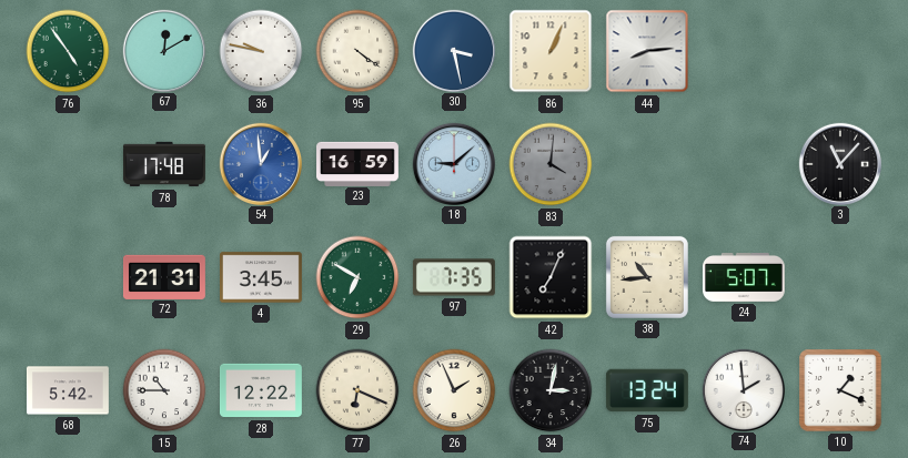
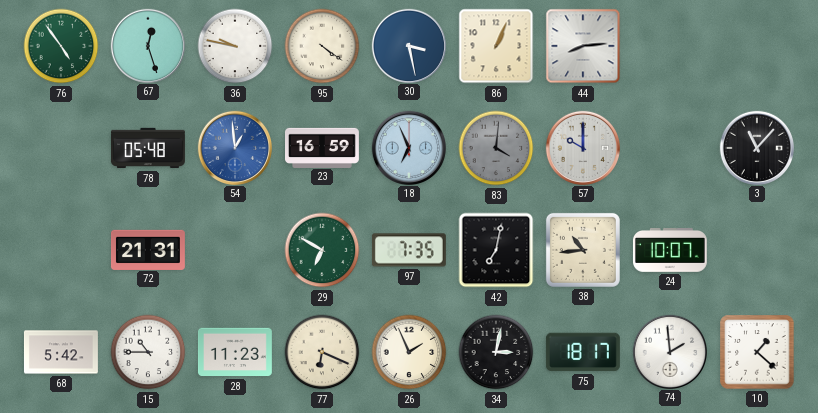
67: 12:10 -> 12:27 (147, 45)
78: 17:48 -> 05:48 (148, 148)
18: 9:08 -> 6:56 (408, 147)
57: none -> 10:00 (582, 147)
4: 3:45 -> none (261, 277)
42: 7:04 -> 7:02 (496, 250)
24: 5:07 -> 10:07 (670, 251)
28: 12:22 -> 11:23 (235, 352)
75: 13:24 -> 18:17 (583, 352)
10: 1:19 -> 1:22 (757, 352)
